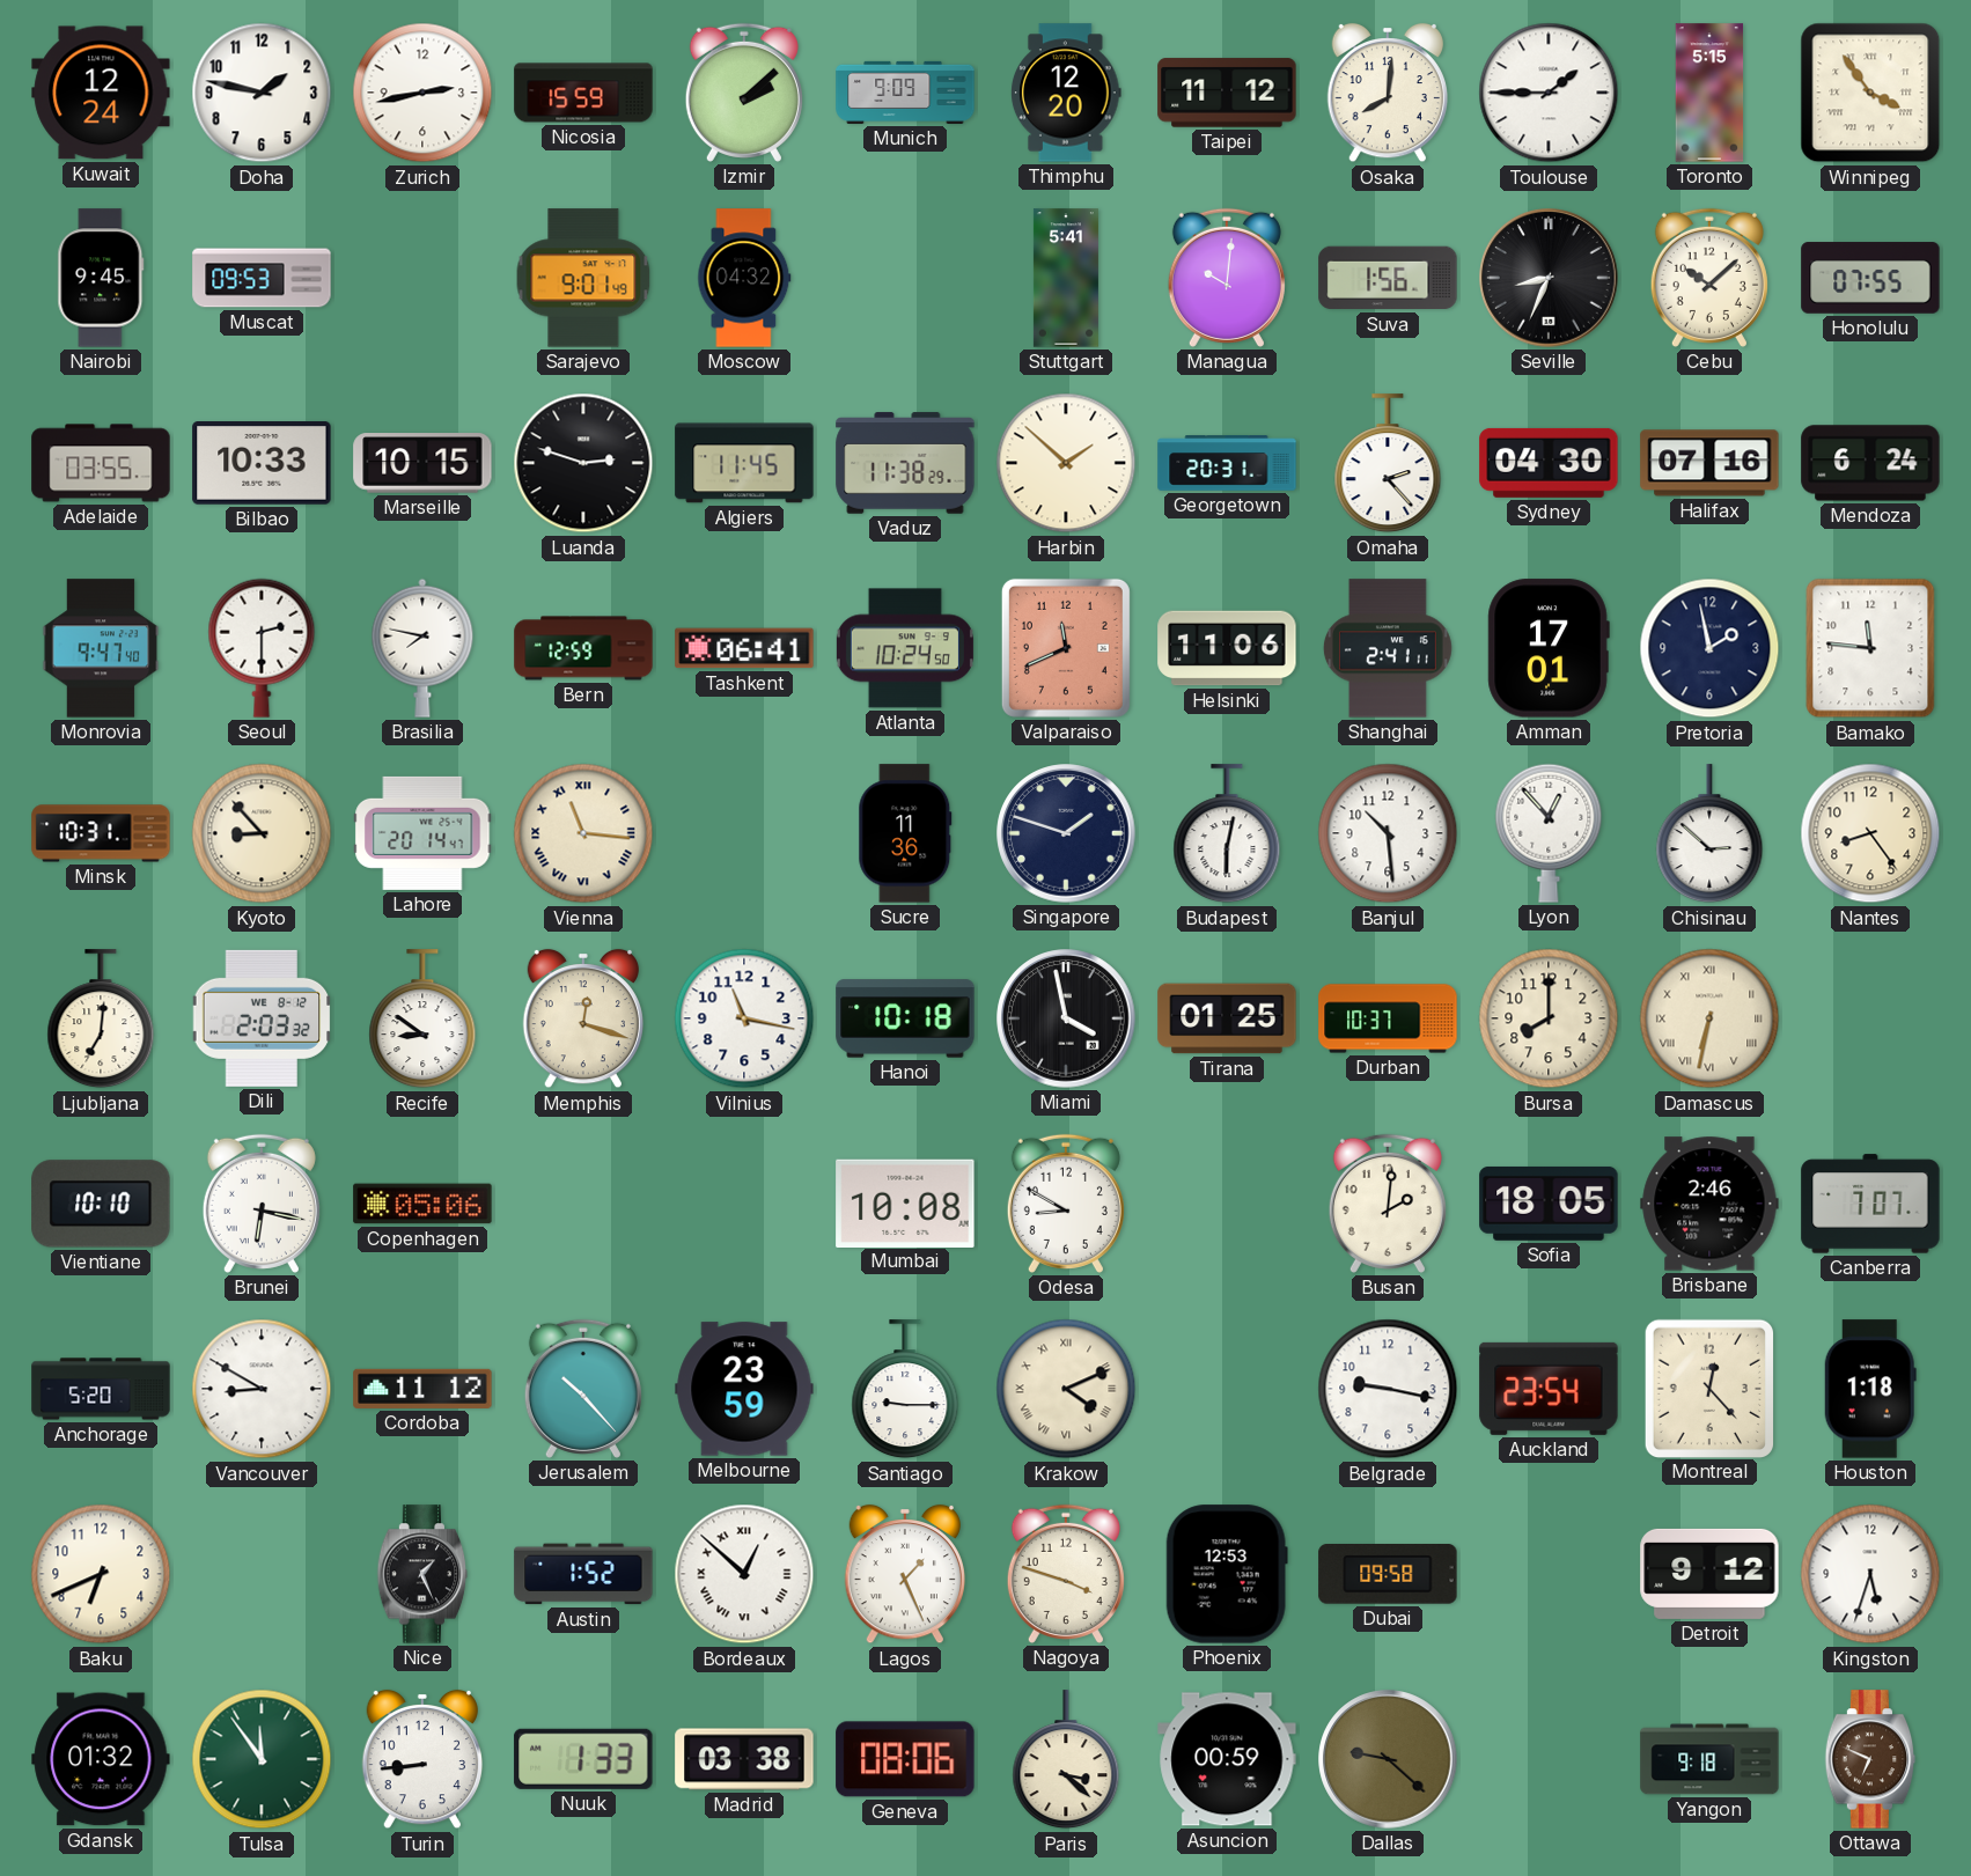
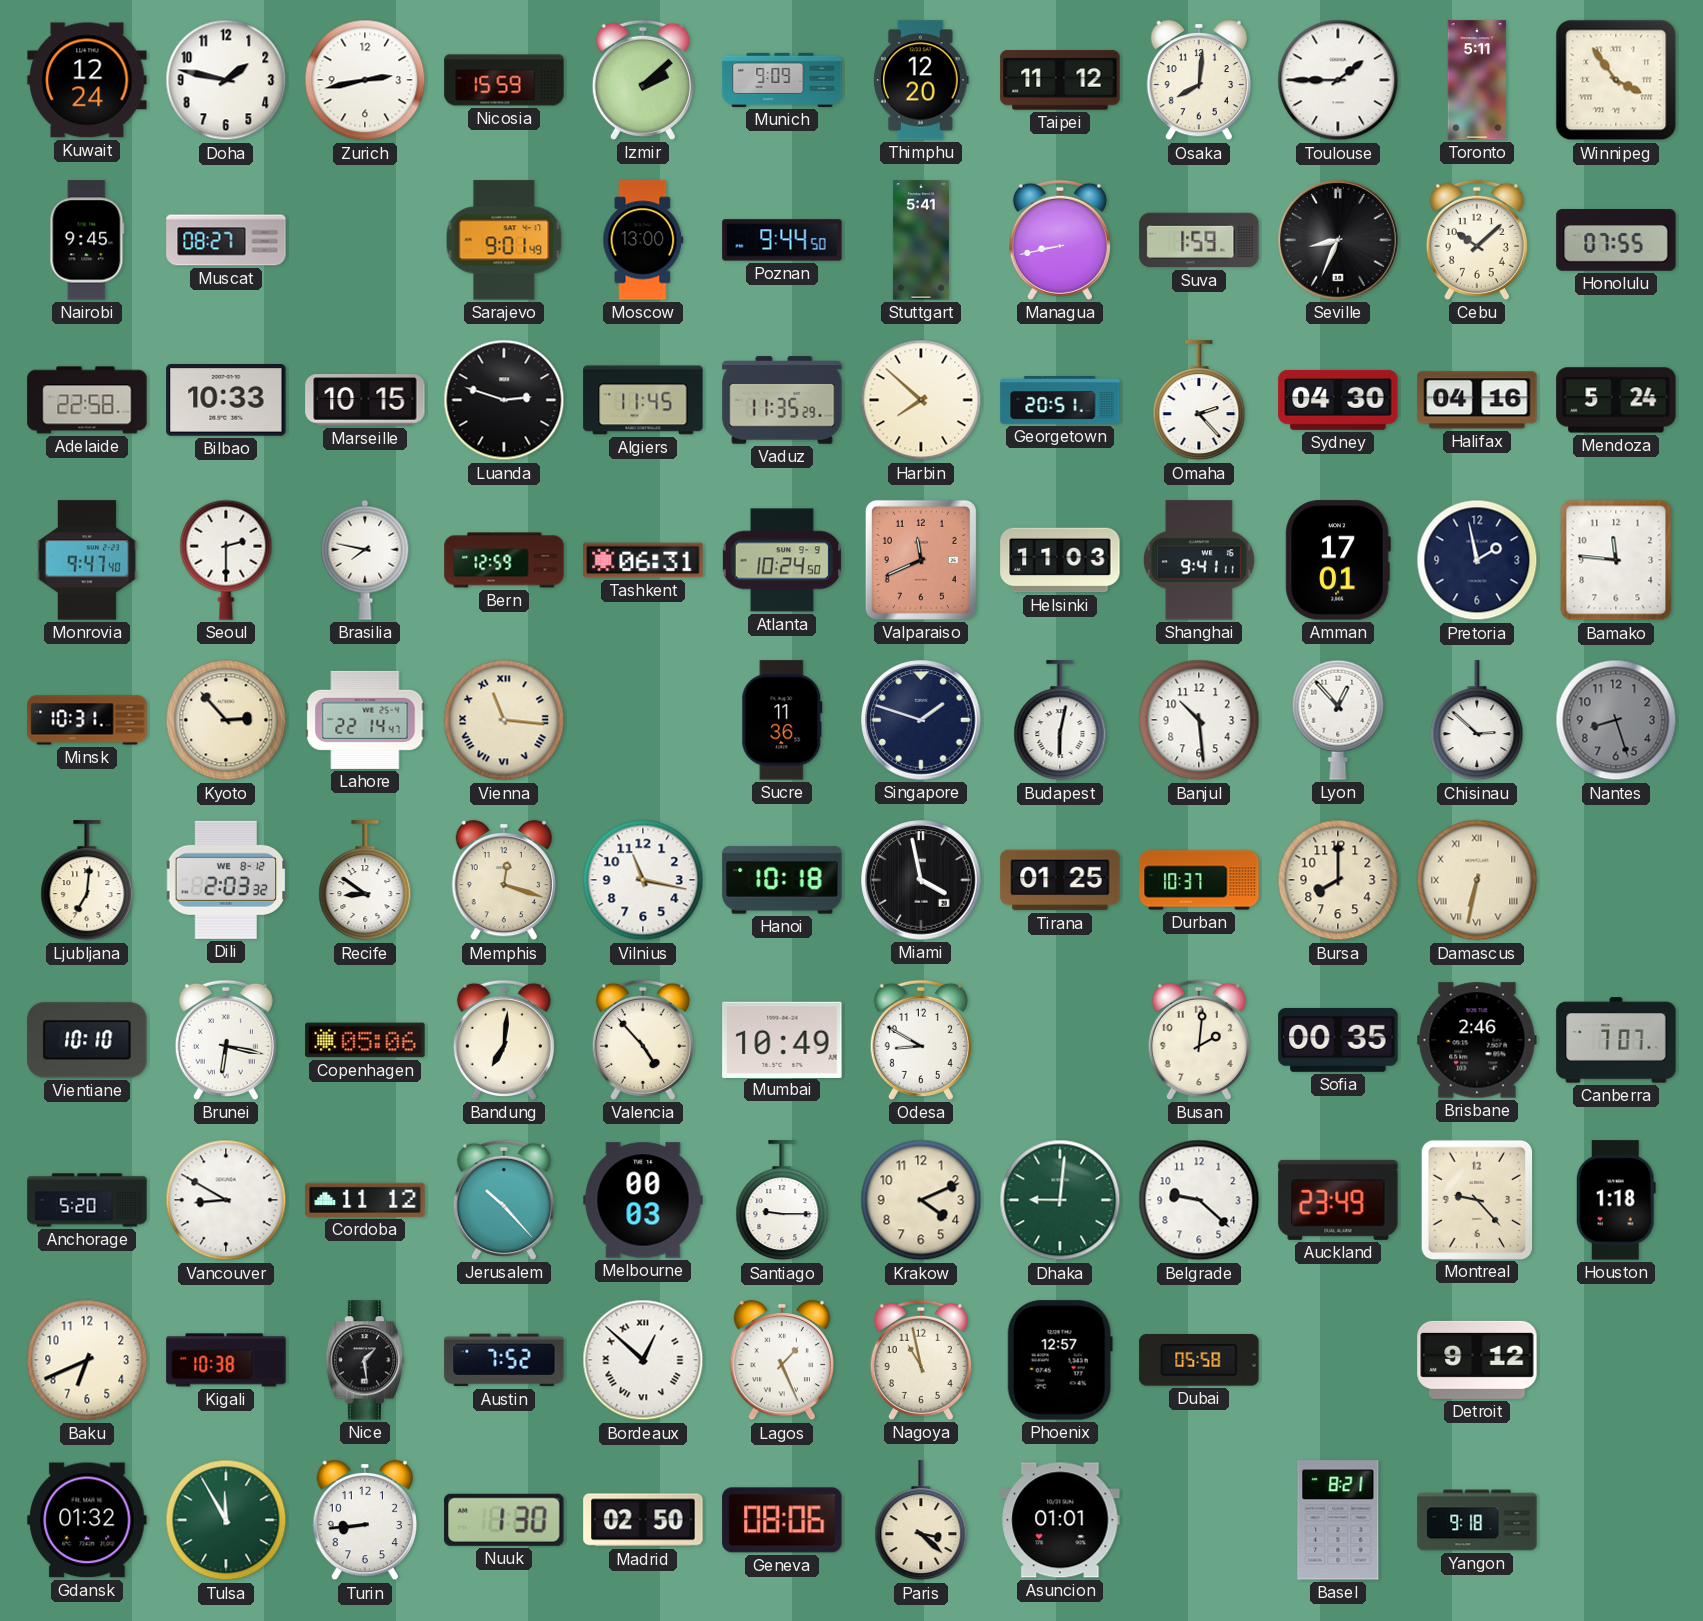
Toronto: 5:15 -> 5:11 (1477, 80)
Muscat: 09:53 -> 08:27 (226, 240)
Moscow: 04:32 -> 13:00 (643, 240)
Poznan: none -> 9:44 (782, 240)
Managua: 10:01 -> 8:43 (1060, 240)
Suva: 1:56 -> 1:59 (1199, 240)
Adelaide: 03:55 -> 22:58 (87, 400)
Vaduz: 11:38 -> 11:35 (782, 400)
Harbin: 1:52 -> 7:52 (921, 400)
Georgetown: 20:31 -> 20:51 (1060, 400)
Halifax: 07:16 -> 04:16 (1477, 400)
Mendoza: 6:24 -> 5:24 (1616, 400)
Tashkent: 06:41 -> 06:31 (643, 560)
Helsinki: 11:06 -> 11:03 (1060, 560)
Shanghai: 2:41 -> 9:41 (1199, 560)
Kyoto: 8:53 -> 2:53 (226, 720)
Lahore: 20:14 -> 22:14 (365, 720)
Nantes: 8:24 -> 8:27 (1616, 720)
Nantes dial: cream -> grey (1616, 720)
Bandung: none -> 7:01 (504, 1040)
Valencia: none -> 4:53 (643, 1040)
Mumbai: 10:08 -> 10:49 (782, 1039)
Sofia: 18:05 -> 00:35 (1338, 1040)
Melbourne: 23:59 -> 00:03 (643, 1200)
Krakow numerals: Roman -> Arabic (921, 1200)
Dhaka: none -> 9:01 (1060, 1200)
Belgrade: 9:17 -> 9:22 (1199, 1200)
Auckland: 23:54 -> 23:49 (1338, 1200)
Montreal: 12:23 -> 9:23 (1476, 1199)
Kigali: none -> 10:38 (226, 1360)
Nice: 1:26 -> 1:29 (365, 1360)
Austin: 1:52 -> 7:52 (504, 1360)
Nagoya: 3:48 -> 10:58 (921, 1360)
Phoenix: 12:53 -> 12:57 (1060, 1360)
Dubai: 09:58 -> 05:58 (1199, 1360)
Kingston: 5:33 -> none (1870, 1574)
Tulsa: 11:54 -> 11:55 (226, 1520)
Nuuk: 1:33 -> 1:30 (504, 1520)
Madrid: 03:38 -> 02:50 (643, 1520)
Asuncion: 00:59 -> 01:01 (1060, 1520)
Dallas: 9:22 -> none (1388, 1759)
Basel: none -> 8:21 (1338, 1520)
Ottawa: 6:49 -> none (1870, 1759)
